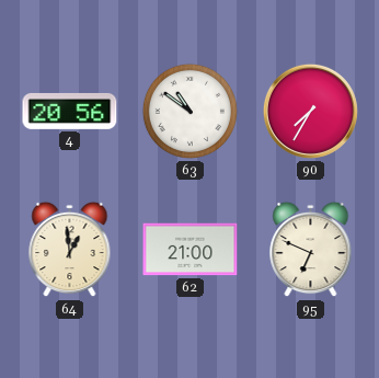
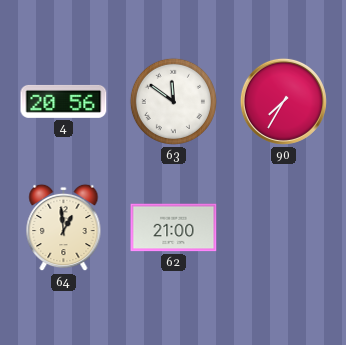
63: 10:51 -> 11:51 (173, 101)
95: 6:49 -> none (311, 250)
